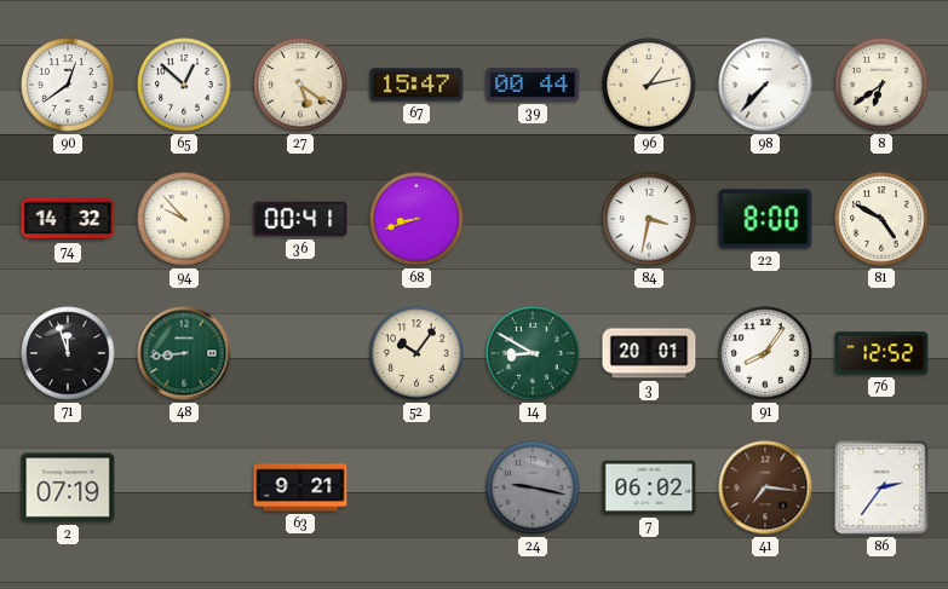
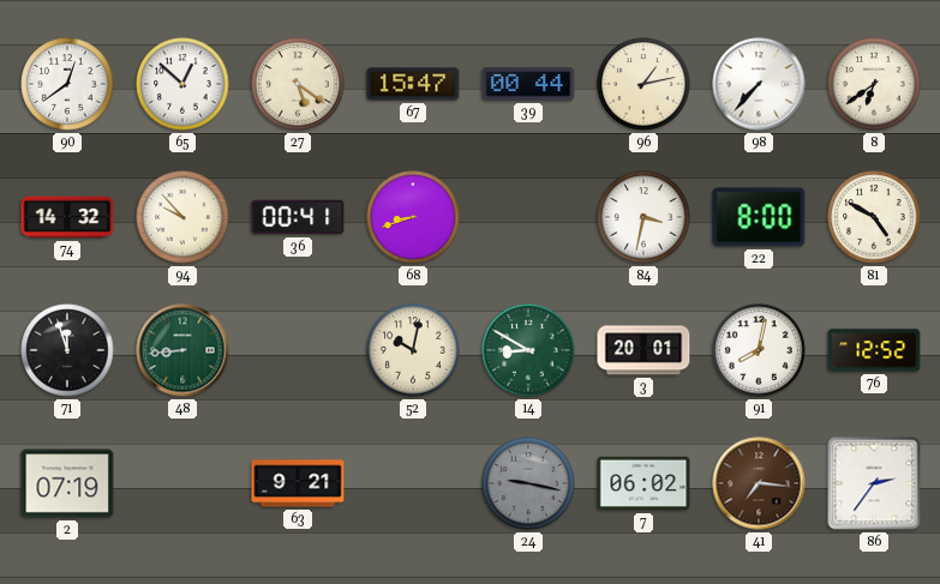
52: 10:06 -> 10:02 (413, 350)
91: 8:06 -> 8:02 (759, 350)
